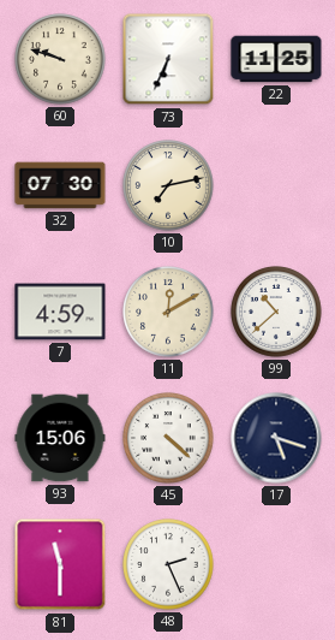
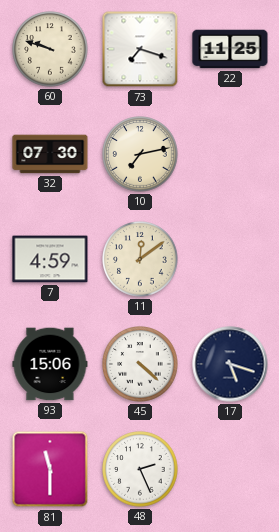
73: 6:34 -> 7:18 (140, 49)
11: 12:10 -> 12:09 (140, 259)
99: 10:38 -> none (276, 312)
